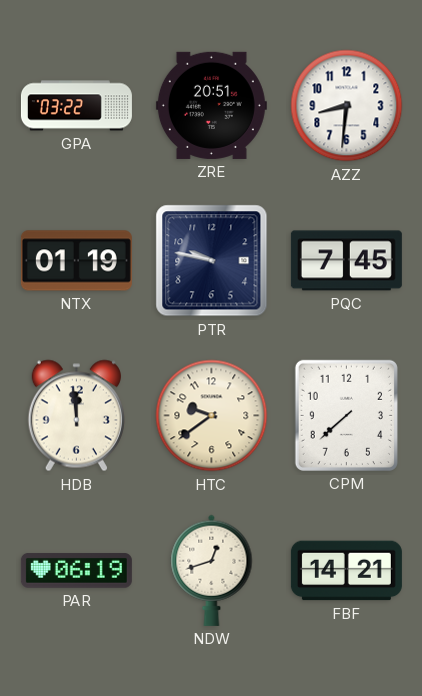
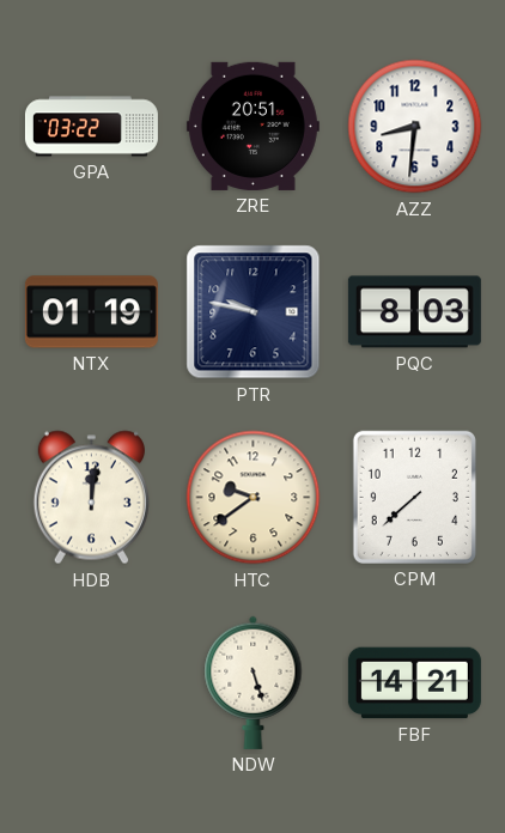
PQC: 7:45 -> 8:03 (414, 312)
HDB: 11:59 -> 12:01 (91, 498)
PAR: 06:19 -> none (76, 571)
NDW: 12:42 -> 5:27 (254, 682)
